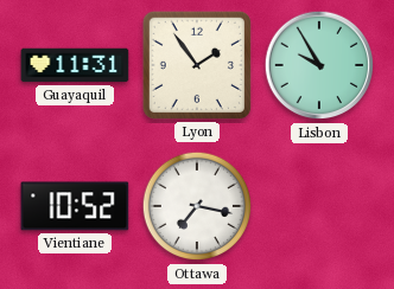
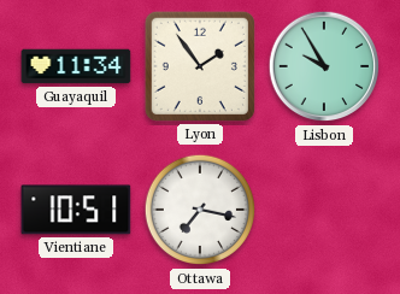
Guayaquil: 11:31 -> 11:34 (76, 66)
Vientiane: 10:52 -> 10:51 (76, 210)
